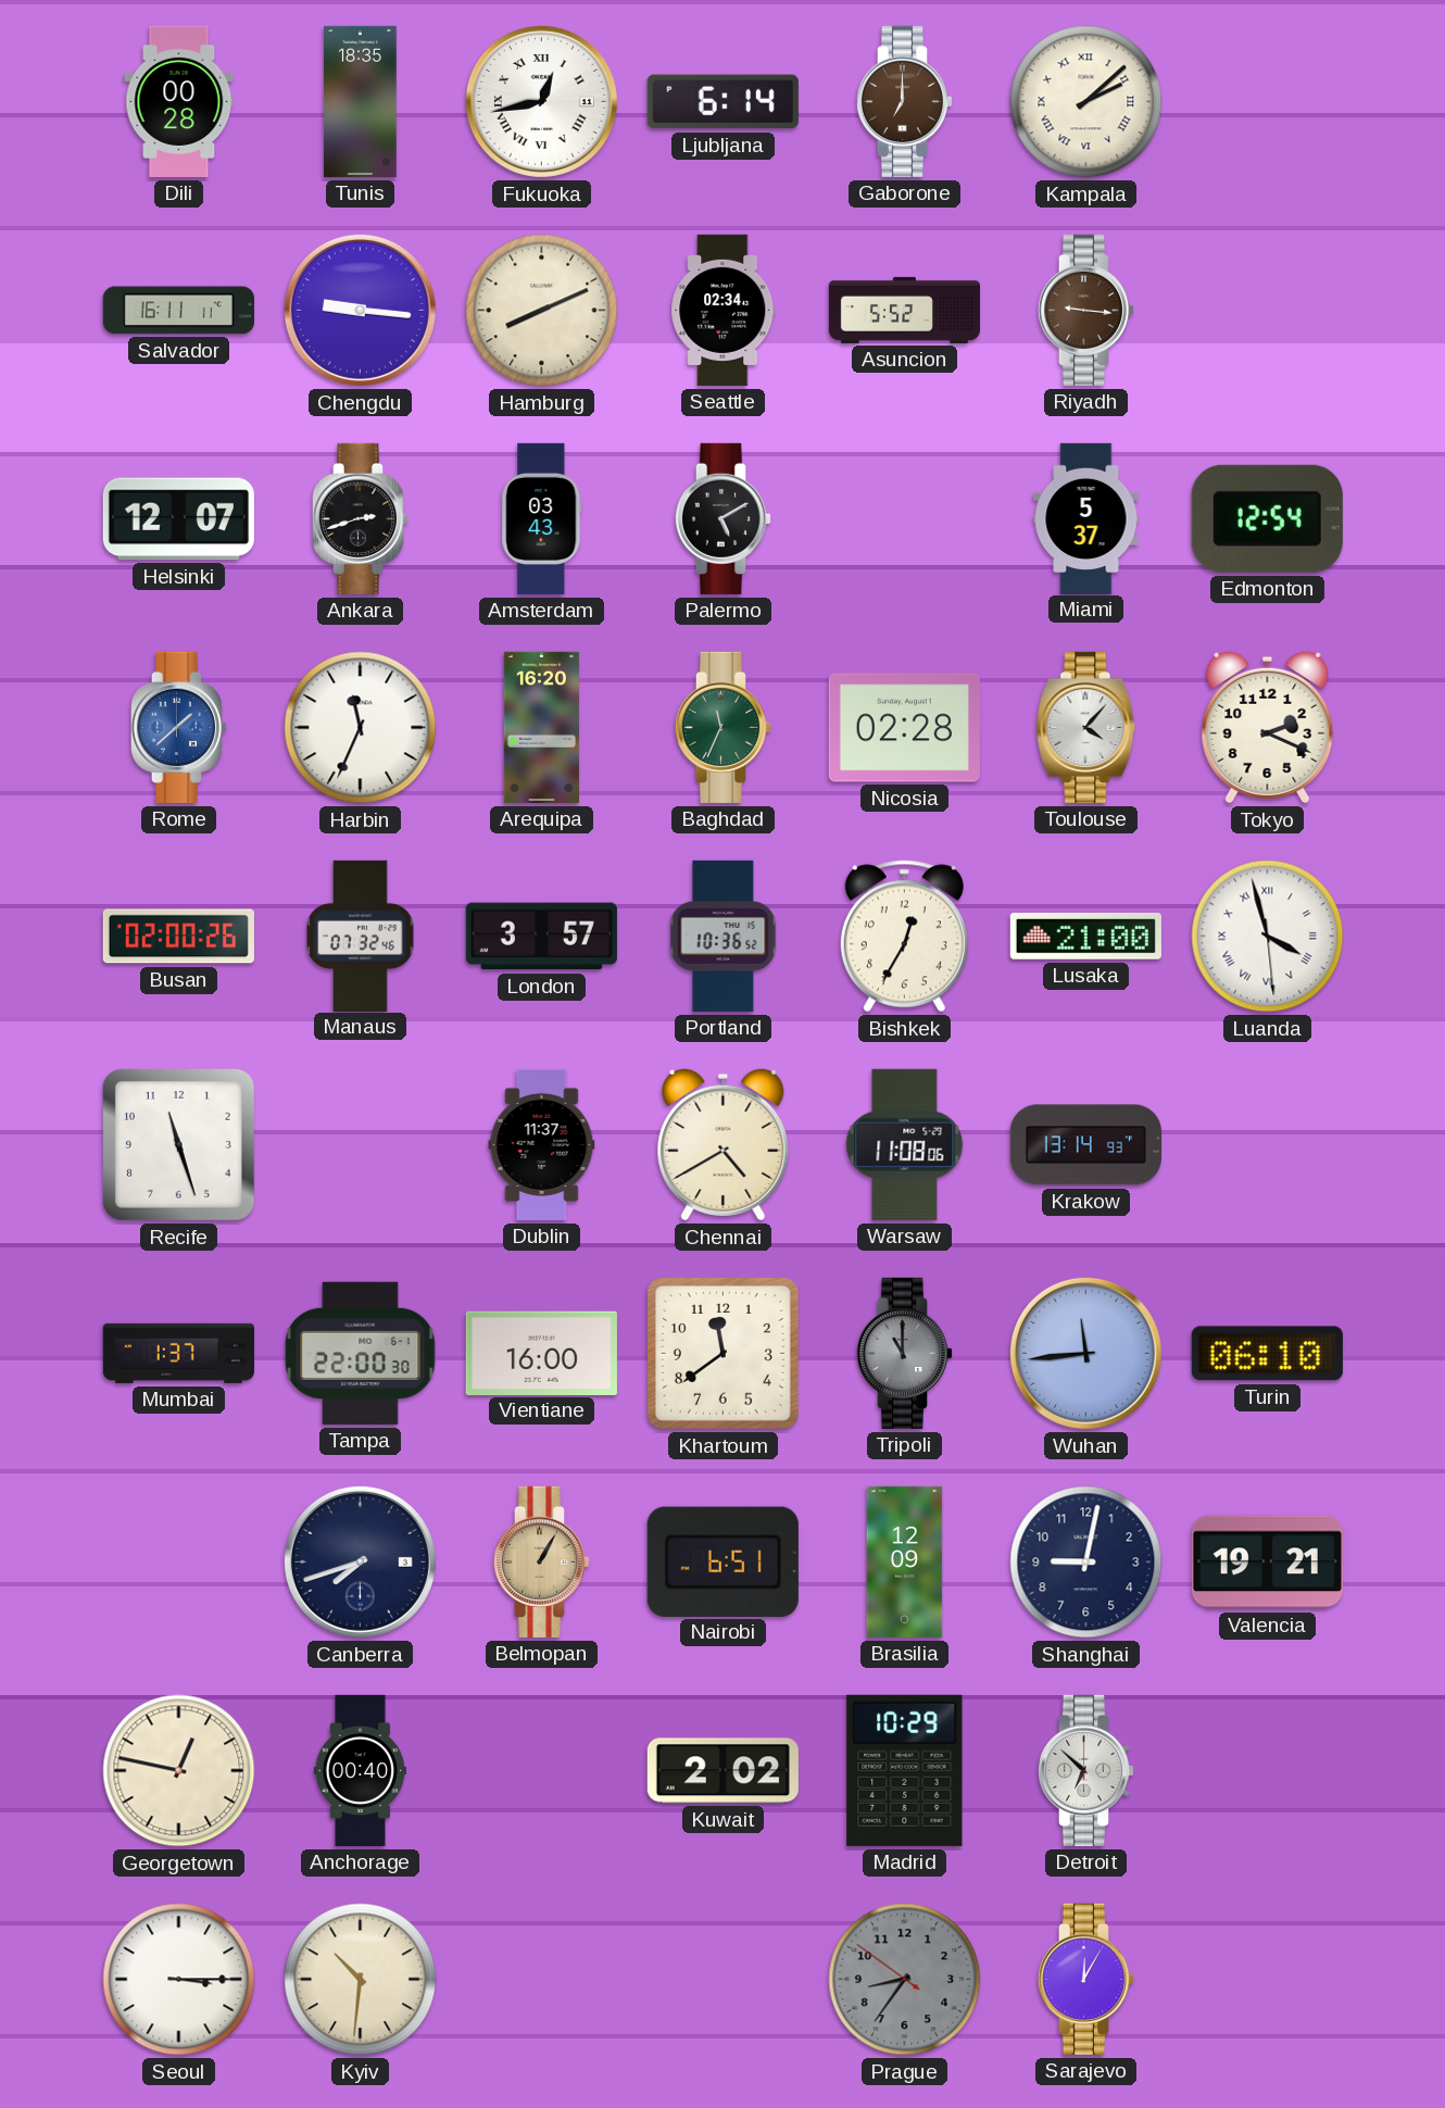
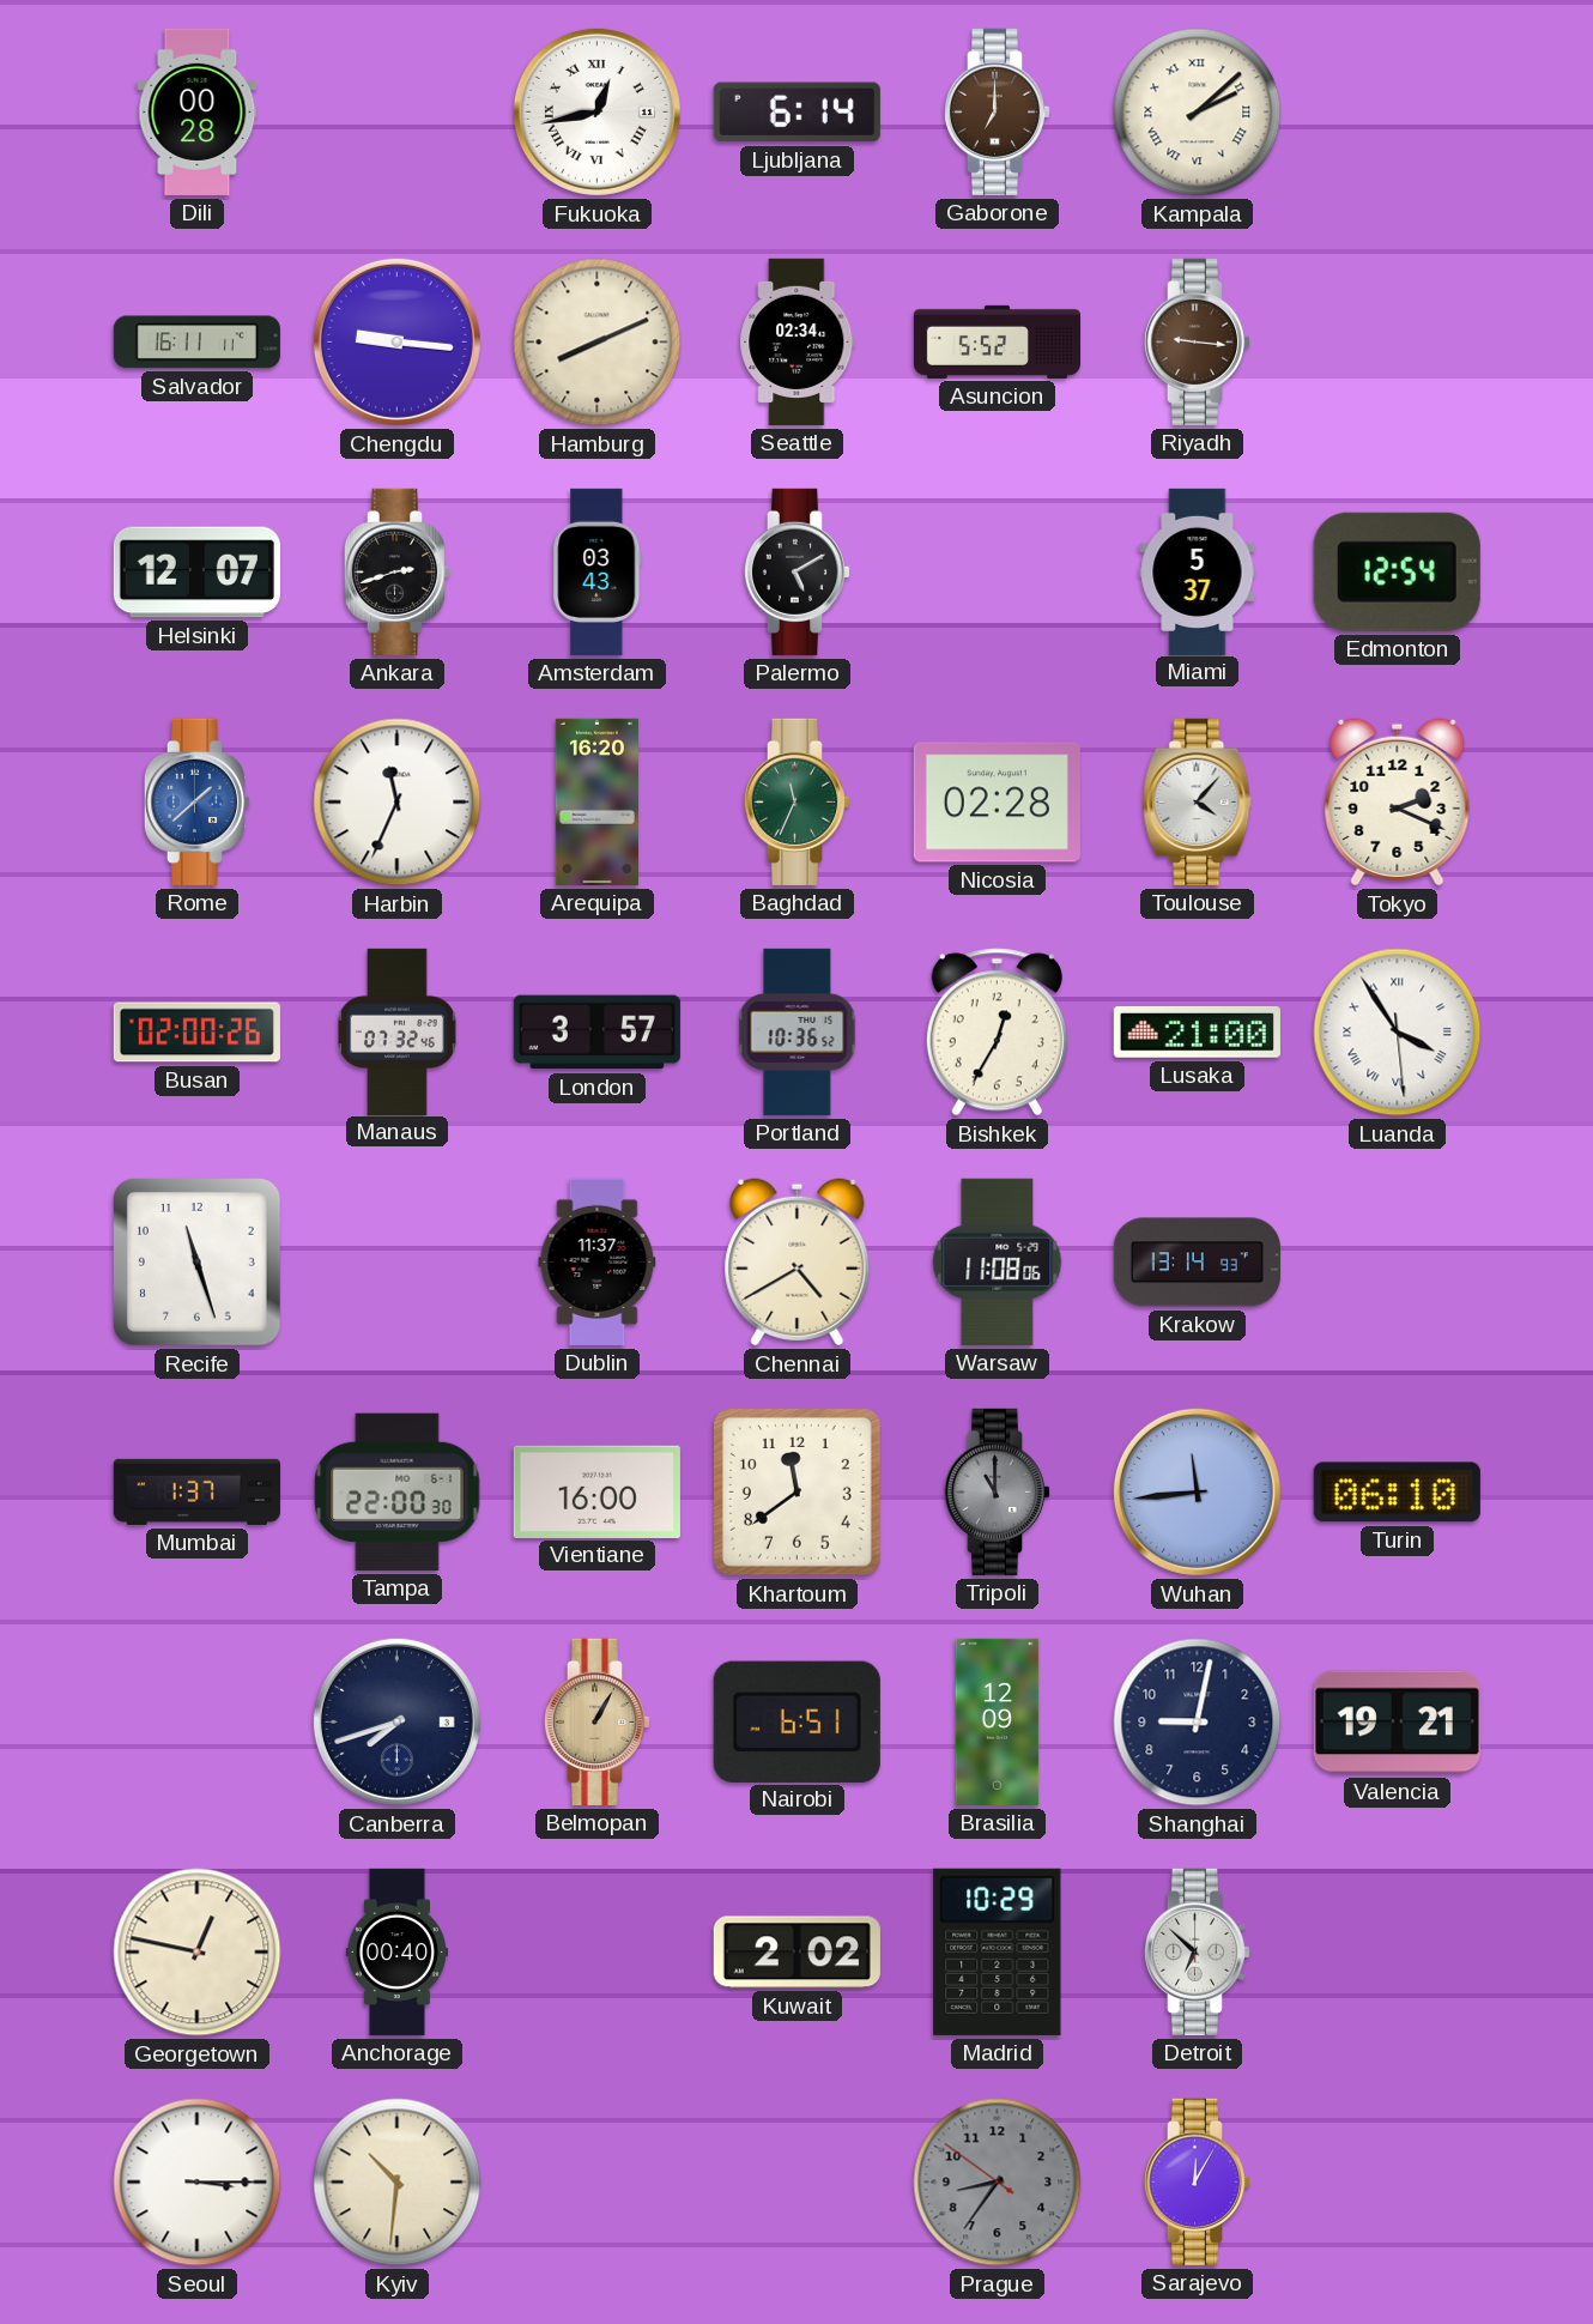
Tunis: 18:35 -> none (361, 101)
Luanda: 3:57 -> 3:54 (1398, 1033)
